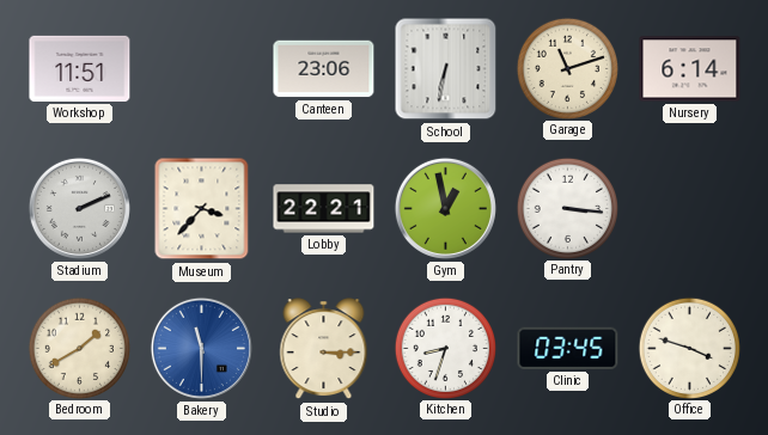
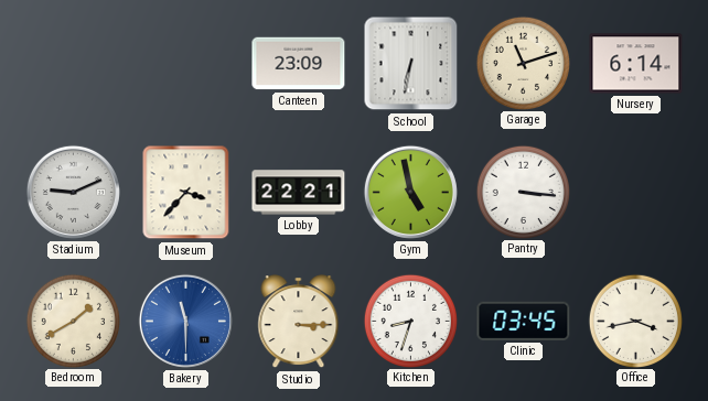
Workshop: 11:51 -> none (80, 68)
Canteen: 23:06 -> 23:09 (299, 64)
Stadium: 2:11 -> 9:11 (73, 192)
Gym: 12:58 -> 4:58 (410, 192)
Office: 3:48 -> 3:43 (635, 321)
